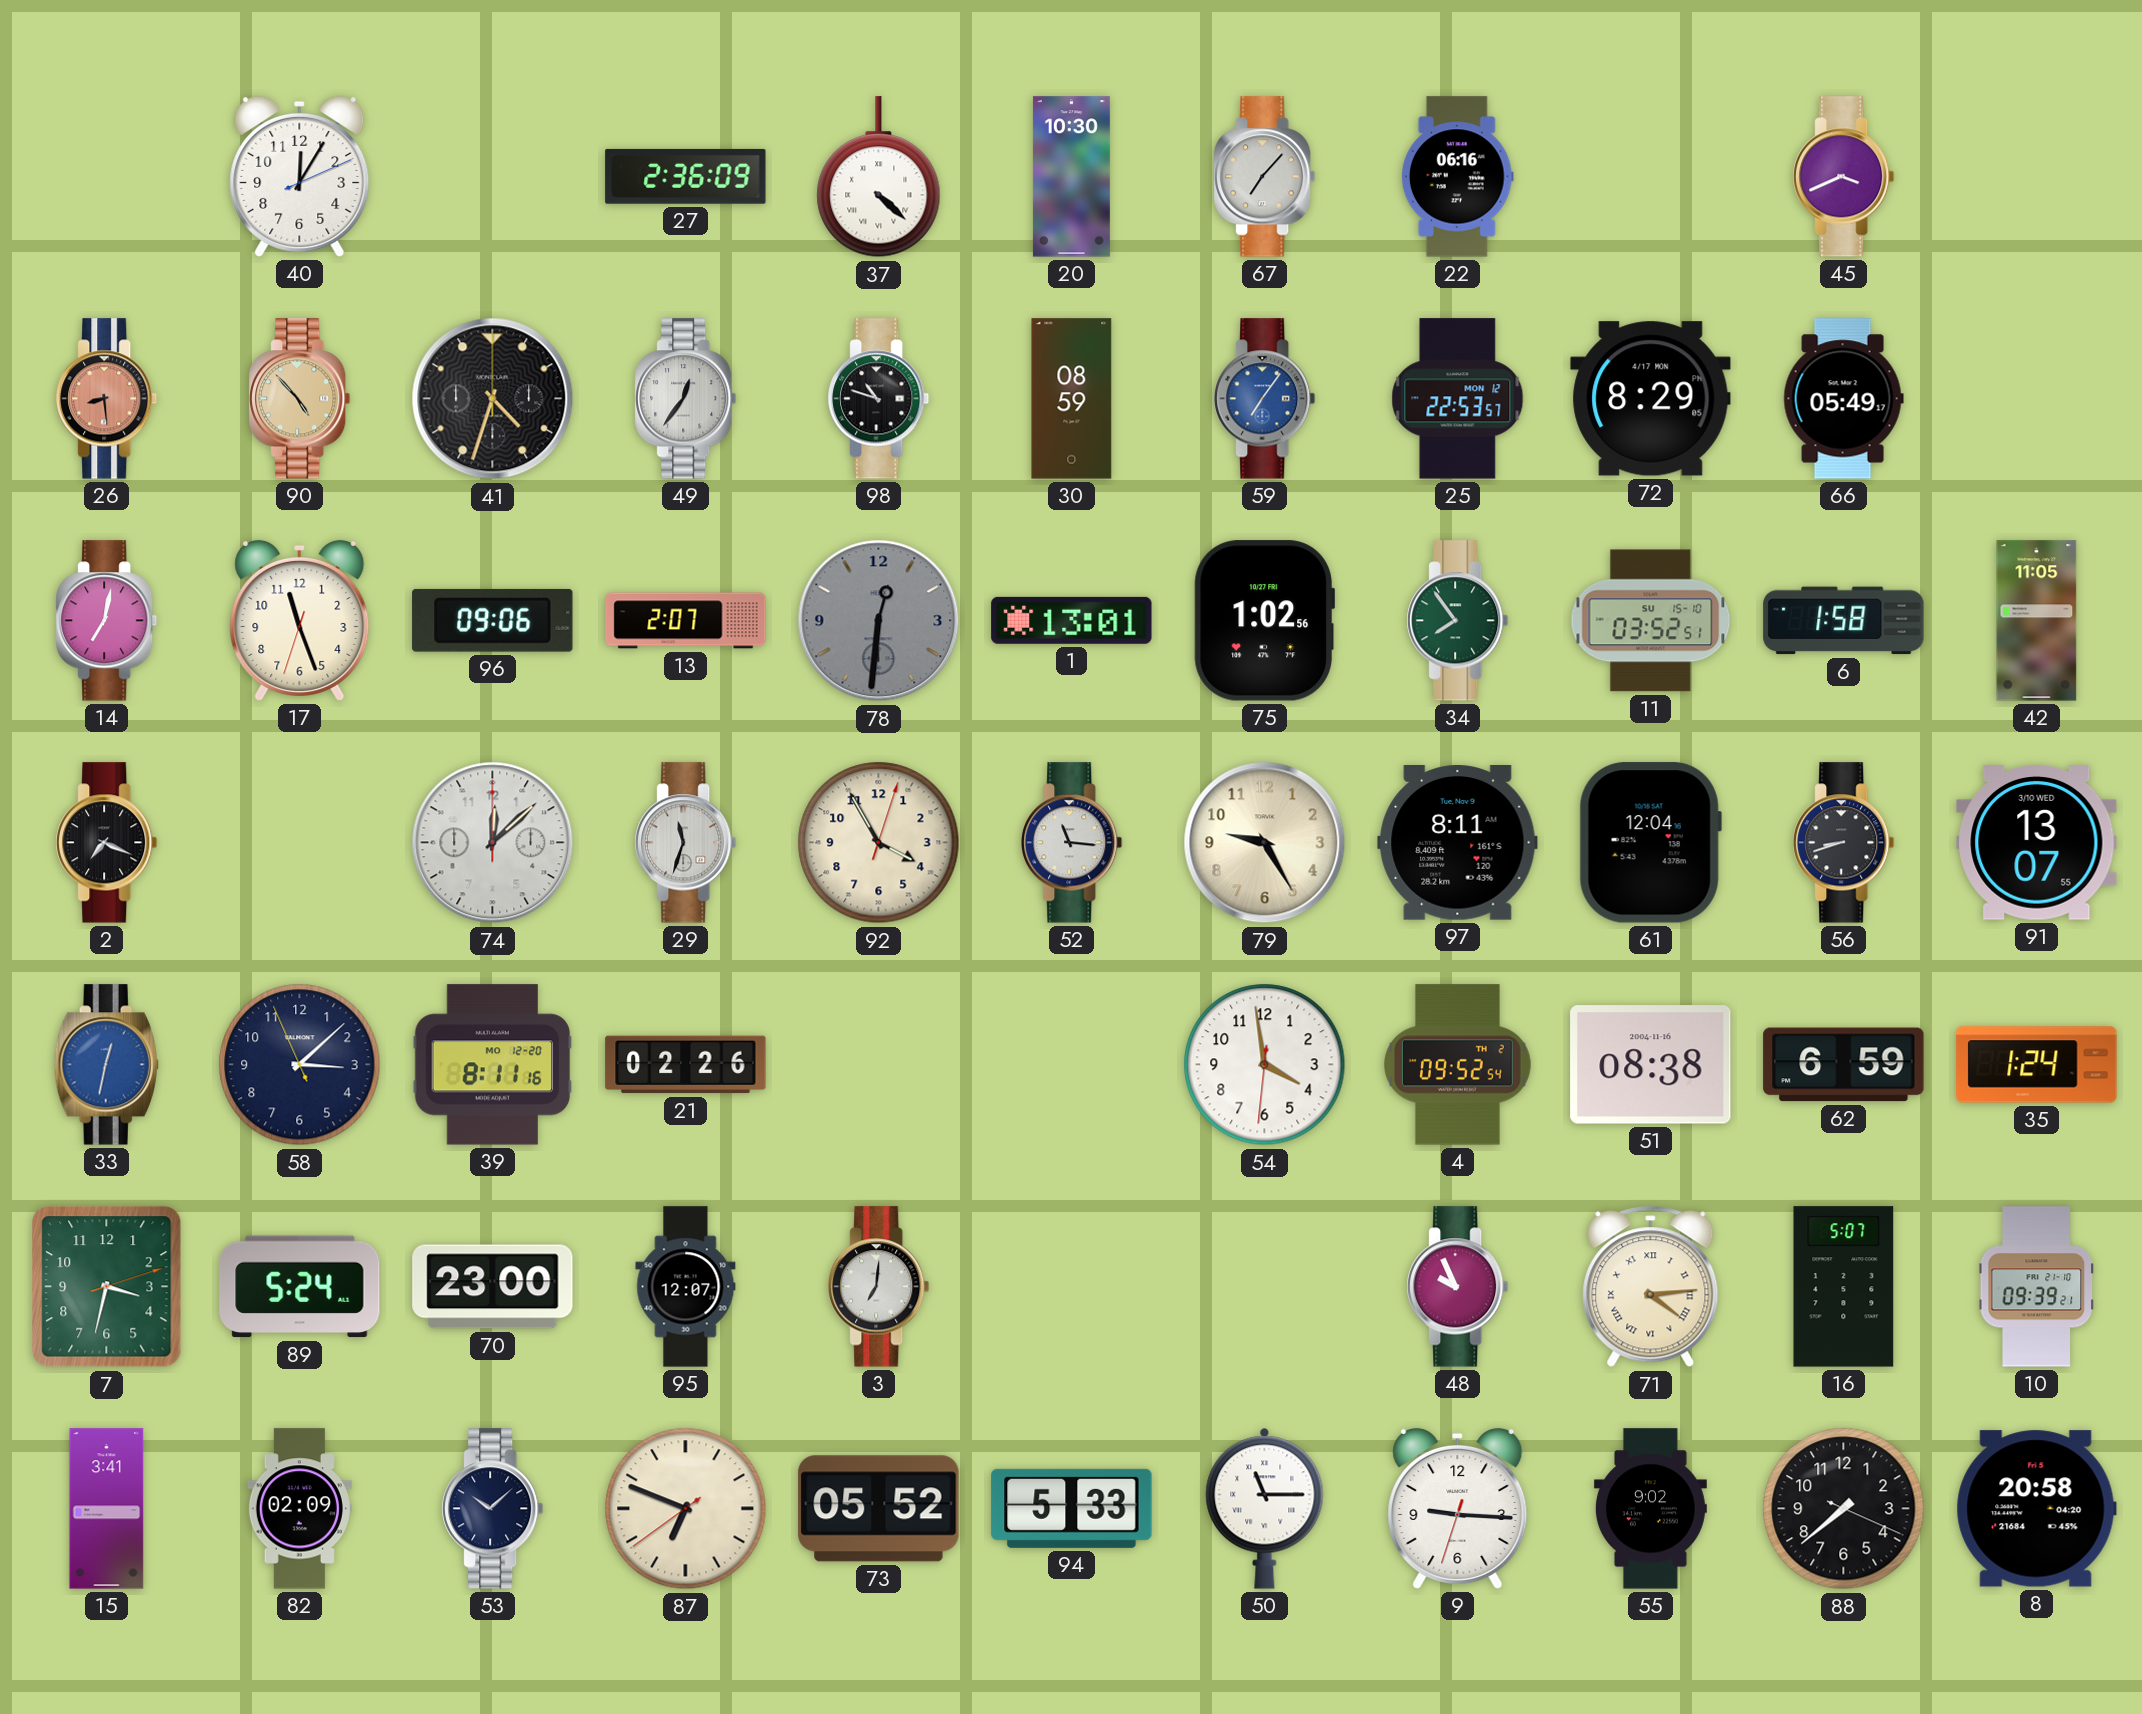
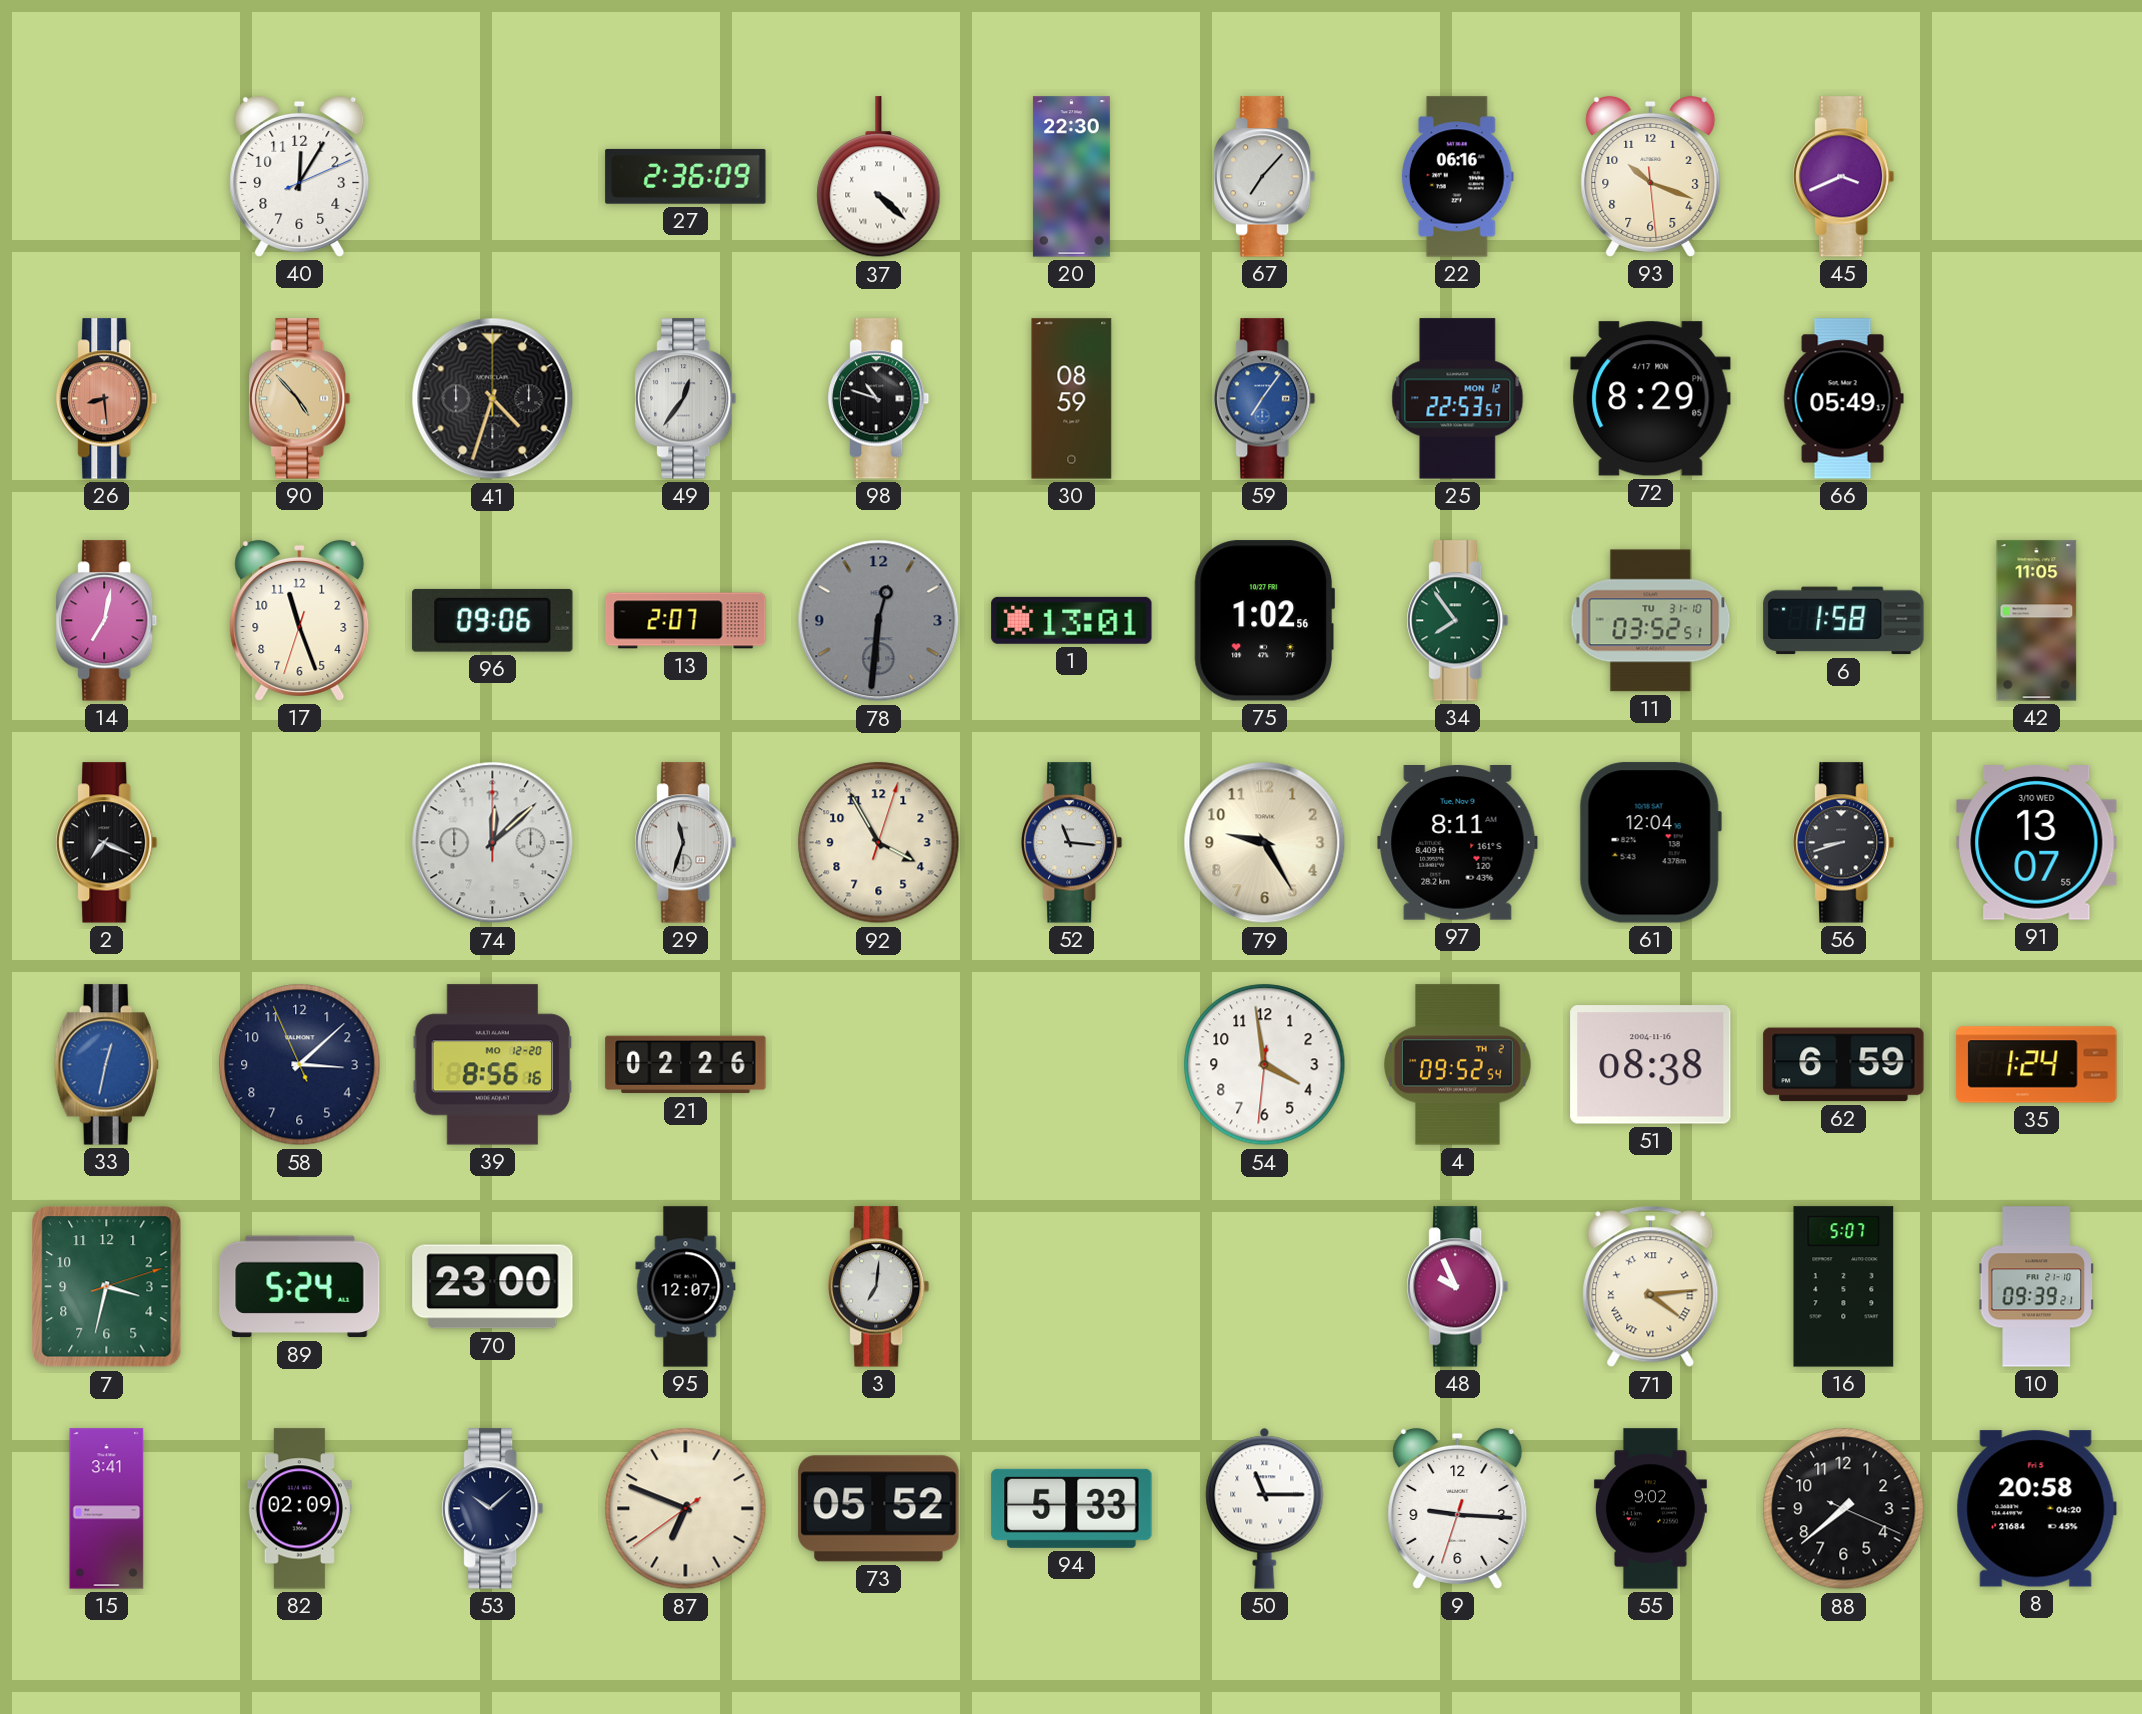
20: 10:30 -> 22:30 (1071, 177)
93: none -> 10:18 (1651, 176)
11 date: SU 15-10 -> TU 31-10 (1651, 621)
39: 8:11 -> 8:56 (493, 1065)
